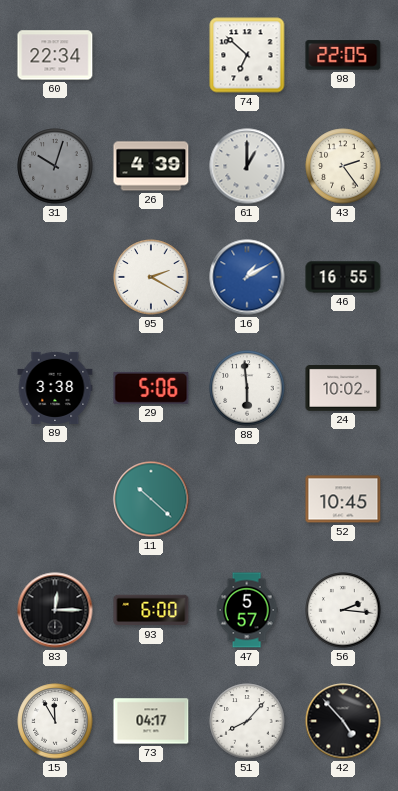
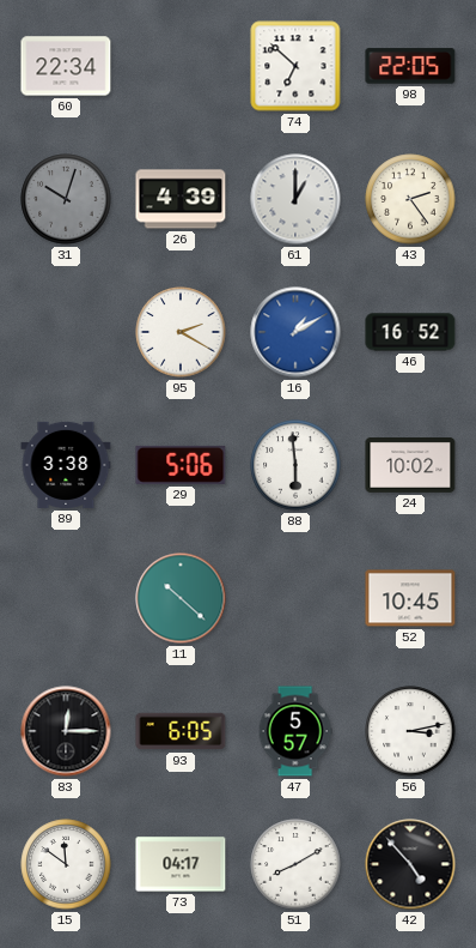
46: 16:55 -> 16:52 (410, 332)
93: 6:00 -> 6:05 (181, 731)
56: 2:16 -> 3:13 (410, 731)
15: 11:55 -> 11:51 (66, 864)
51: 8:07 -> 8:10 (295, 864)
